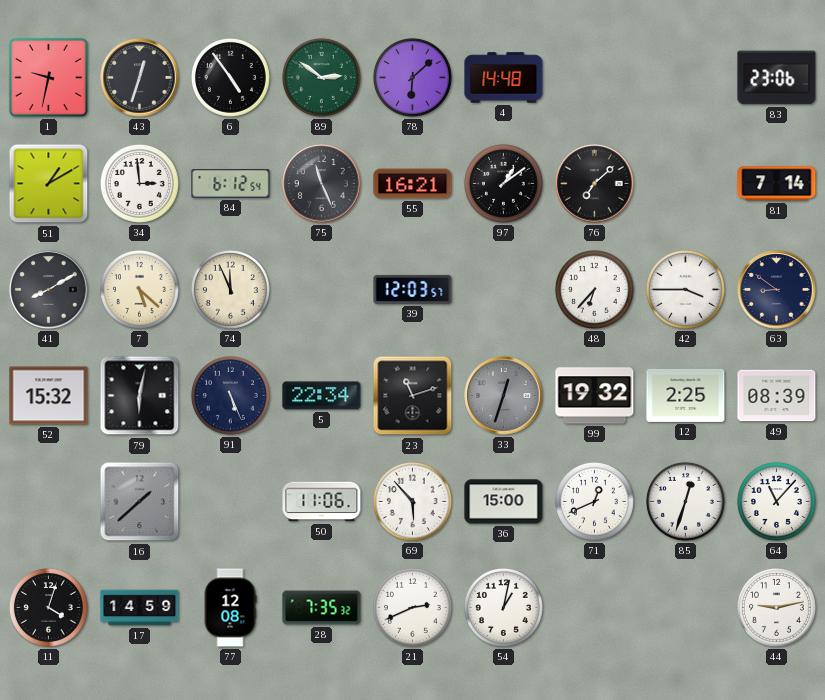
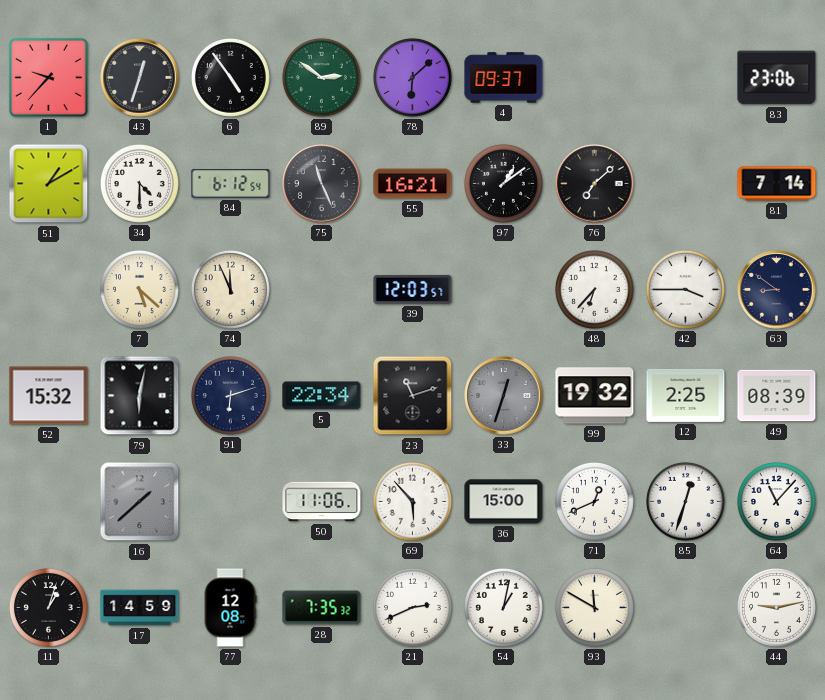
1: 9:32 -> 9:37 (48, 77)
4: 14:48 -> 09:37 (504, 78)
34: 2:59 -> 4:30 (139, 183)
41: 8:10 -> none (49, 290)
91: 5:26 -> 6:12 (230, 395)
11: 4:03 -> 1:03 (48, 607)
93: none -> 11:50 (594, 607)
